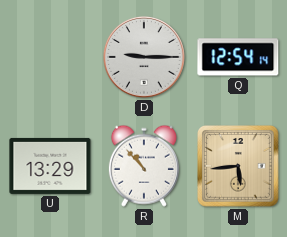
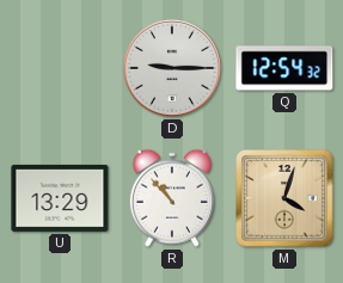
Q: 12:54:14 -> 12:54:32 (284, 68)
M: 5:44 -> 4:03 (286, 199)
